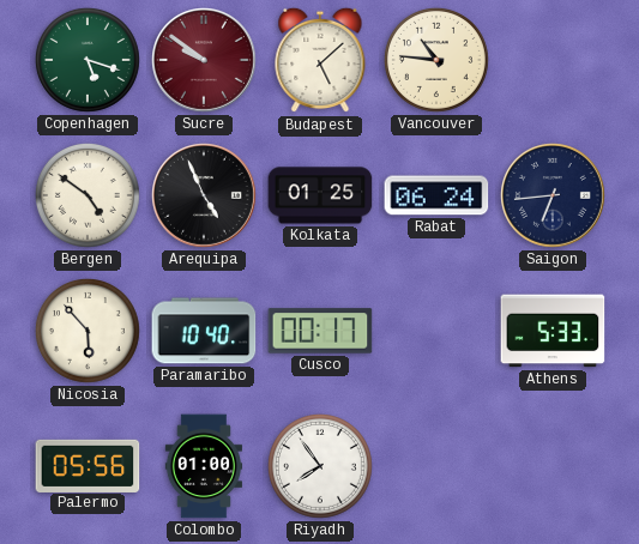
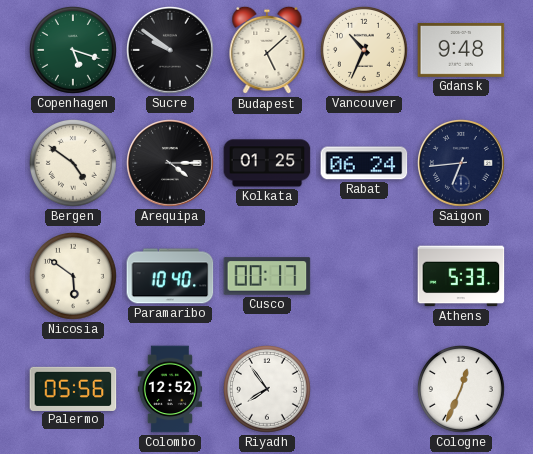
Sucre dial: burgundy -> black (171, 51)
Vancouver: 10:46 -> 10:34 (364, 50)
Gdansk: none -> 9:48 (461, 50)
Arequipa: 4:56 -> 4:15 (171, 164)
Nicosia: 5:53 -> 5:51 (73, 276)
Colombo: 01:00 -> 12:52 (170, 389)
Cologne: none -> 12:34 (461, 389)
